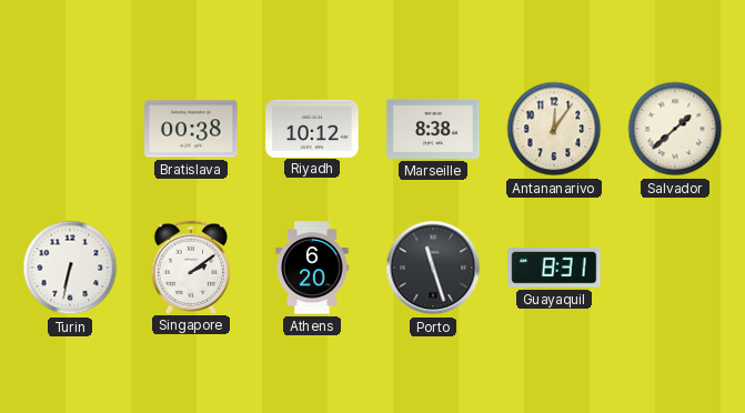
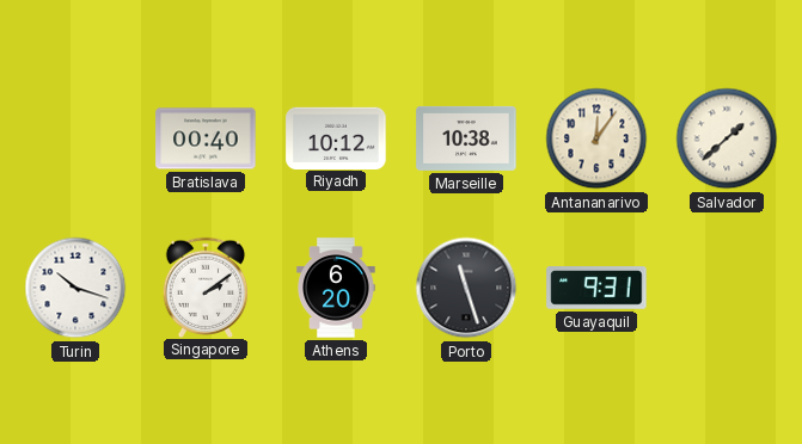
Bratislava: 00:38 -> 00:40 (206, 138)
Marseille: 8:38 -> 10:38 (466, 138)
Turin: 6:32 -> 10:18 (75, 288)
Guayaquil: 8:31 -> 9:31 (596, 288)
